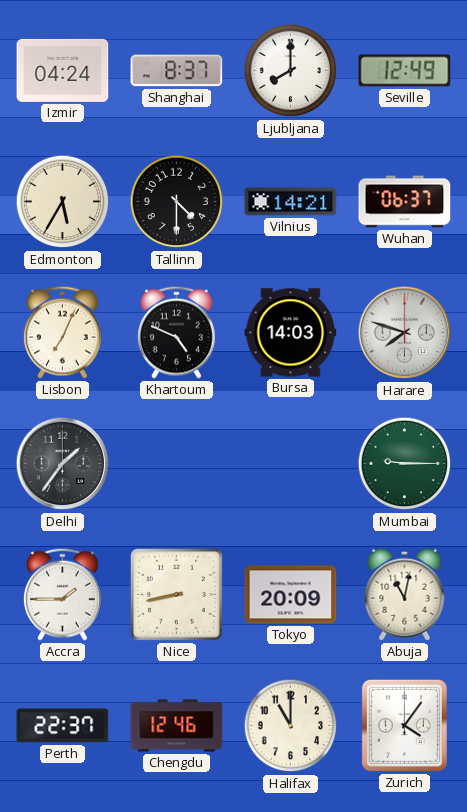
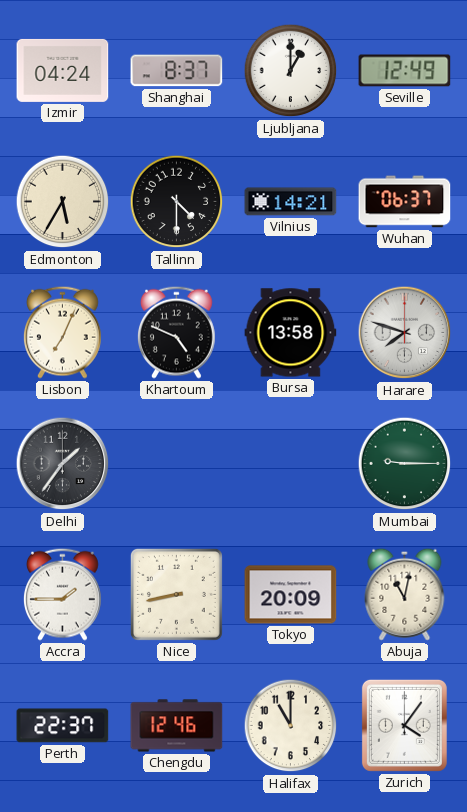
Ljubljana: 8:00 -> 1:00 (291, 71)
Bursa: 14:03 -> 13:58 (291, 333)
